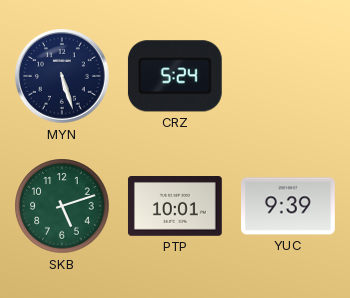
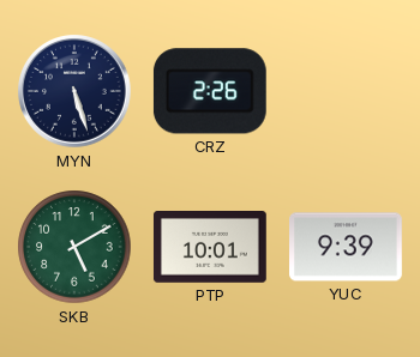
CRZ: 5:24 -> 2:26 (210, 91)
SKB: 5:12 -> 5:10 (74, 247)
